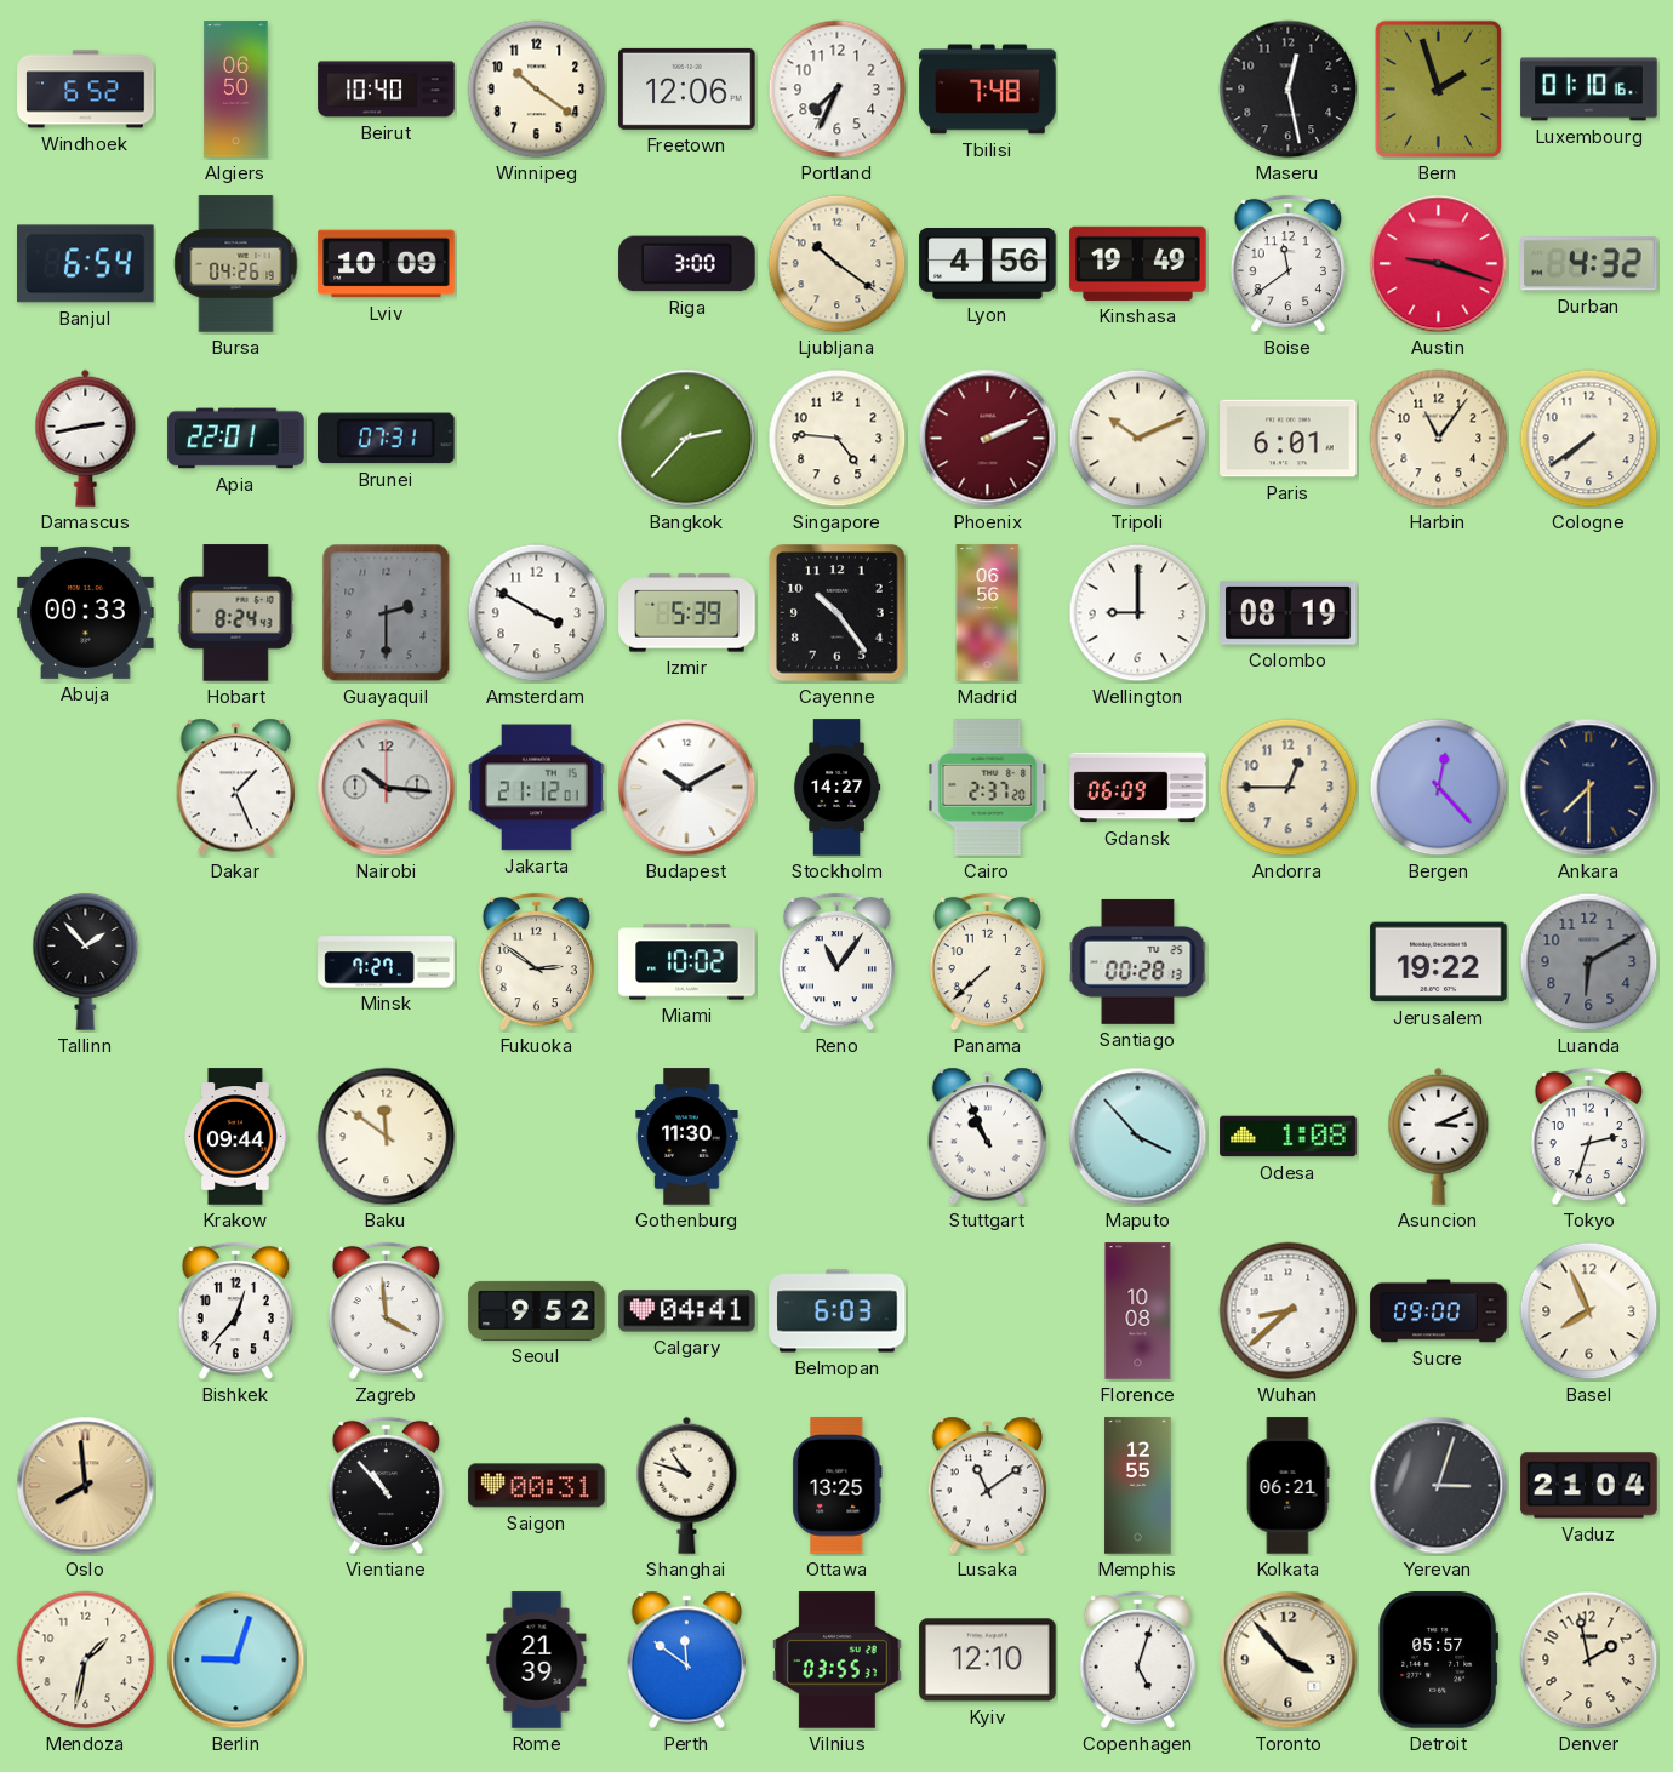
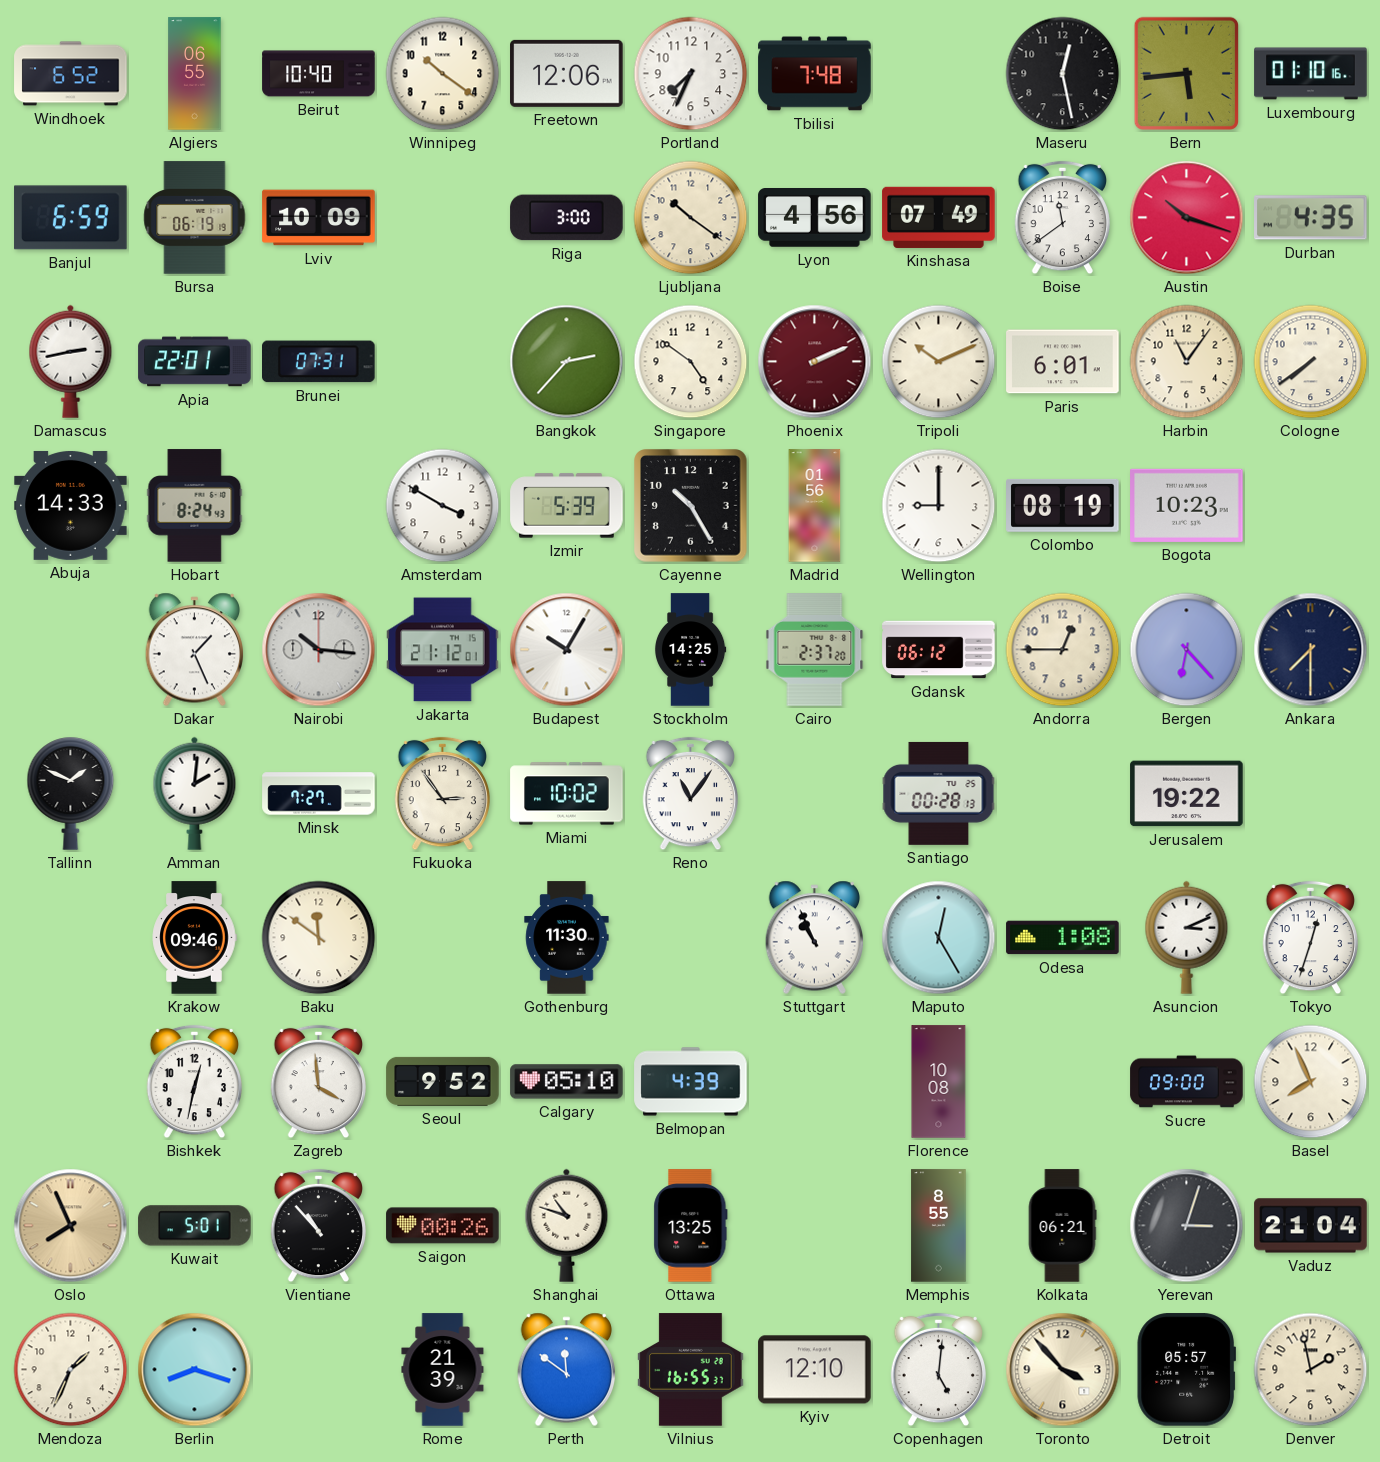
Algiers: 06:50 -> 06:55 (195, 74)
Bern: 1:57 -> 5:44 (1186, 73)
Banjul: 6:54 -> 6:59 (71, 218)
Bursa: 04:26 -> 06:19 (195, 218)
Kinshasa: 19:49 -> 07:49 (939, 217)
Austin: 9:18 -> 10:18 (1187, 218)
Durban: 4:32 -> 4:35 (1311, 218)
Singapore: 4:46 -> 4:51 (691, 362)
Abuja: 00:33 -> 14:33 (71, 505)
Guayaquil: 2:30 -> none (387, 613)
Cayenne: 10:24 -> 10:25 (691, 506)
Madrid: 06:56 -> 01:56 (815, 506)
Bogota: none -> 10:23 (1187, 505)
Budapest: 10:10 -> 10:05 (567, 650)
Stockholm: 14:27 -> 14:25 (690, 650)
Gdansk: 06:09 -> 06:12 (939, 650)
Bergen: 12:23 -> 6:23 (1187, 650)
Tallinn: 1:53 -> 1:49 (71, 794)
Amman: none -> 2:01 (195, 793)
Fukuoka: 2:51 -> 2:54 (442, 794)
Panama: 7:38 -> none (987, 962)
Luanda: 6:10 -> none (1589, 962)
Krakow: 09:44 -> 09:46 (194, 938)
Maputo: 3:53 -> 12:25 (939, 938)
Tokyo: 2:33 -> 12:33 (1310, 938)
Bishkek: 12:37 -> 12:32 (194, 1082)
Calgary: 04:41 -> 05:10 (567, 1082)
Belmopan: 6:03 -> 4:39 (691, 1082)
Wuhan: 8:38 -> none (1289, 1311)
Oslo: 7:59 -> 7:56 (71, 1226)
Kuwait: none -> 5:01 (195, 1226)
Saigon: 00:31 -> 00:26 (443, 1226)
Lusaka: 11:09 -> none (988, 1486)
Memphis: 12:55 -> 8:55 (939, 1226)
Mendoza: 1:32 -> 1:34 (71, 1370)
Berlin: 9:03 -> 8:18 (195, 1370)
Vilnius: 03:55 -> 16:55 (691, 1370)
Copenhagen: 5:03 -> 5:01 (938, 1370)
